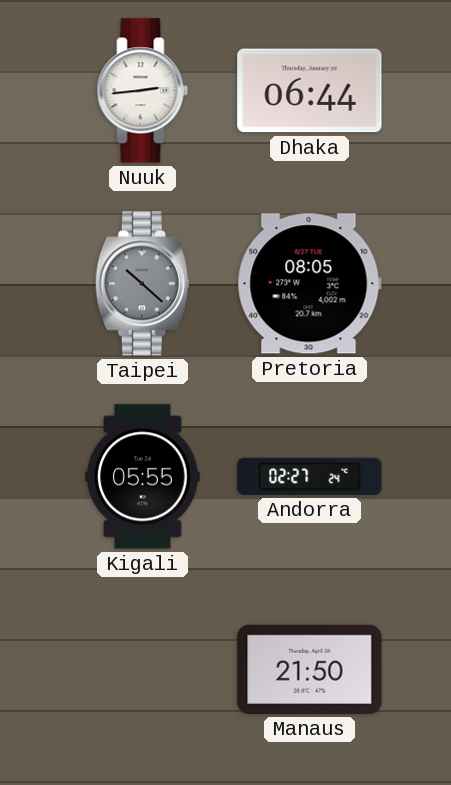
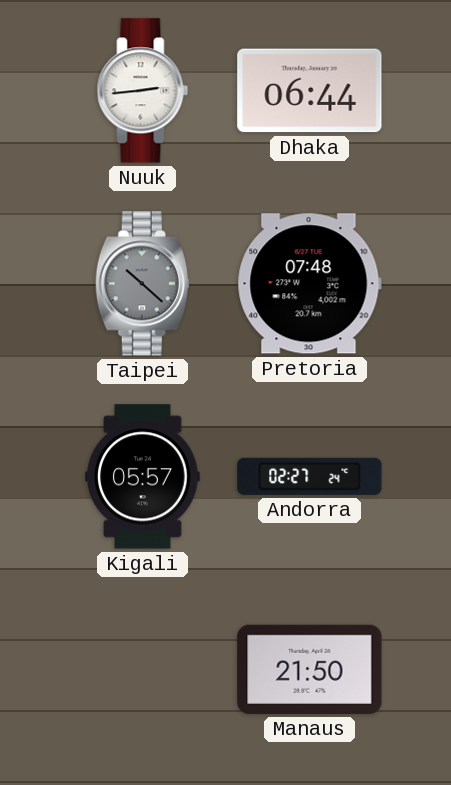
Pretoria: 08:05 -> 07:48 (309, 284)
Kigali: 05:55 -> 05:57 (143, 477)
